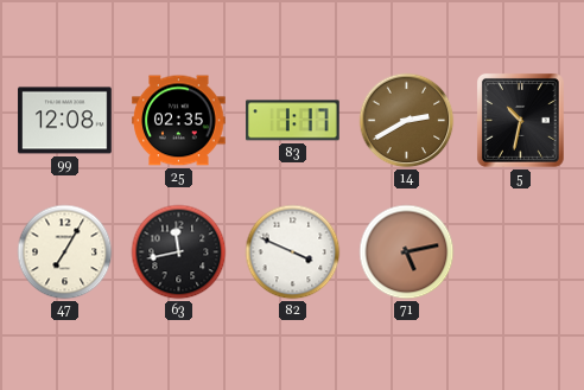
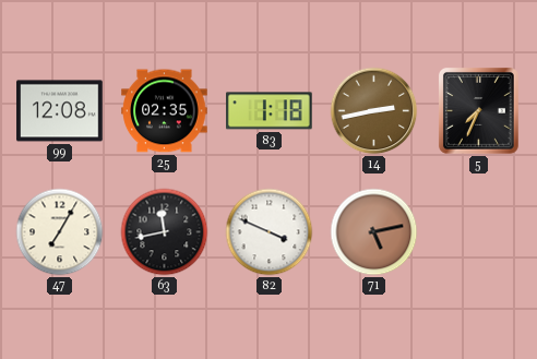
83: 1:17 -> 1:18 (270, 111)
14: 2:40 -> 2:43 (374, 111)
5: 10:32 -> 7:34 (478, 110)
